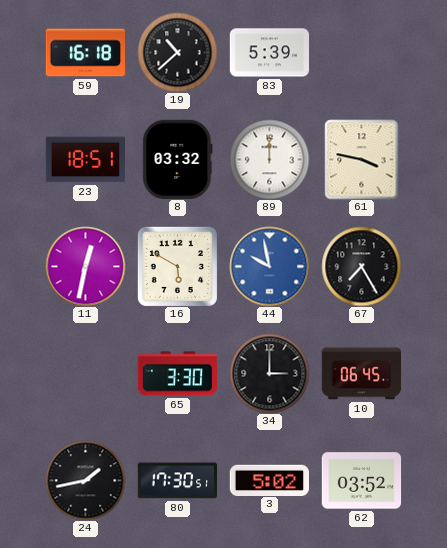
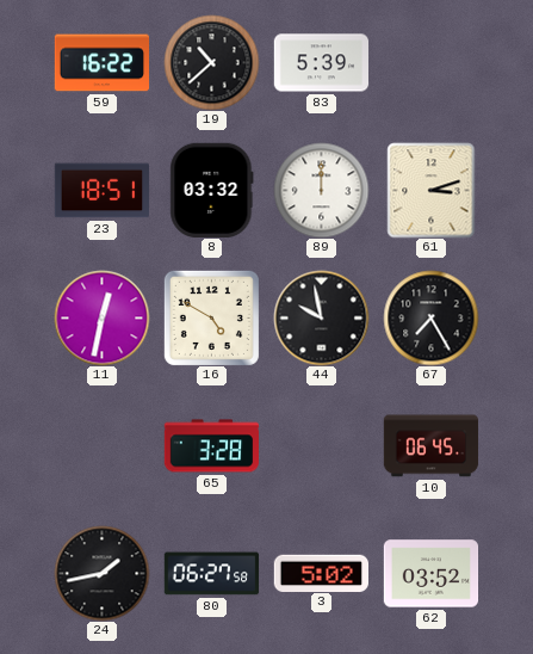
59: 16:18 -> 16:22 (101, 63)
61: 3:47 -> 3:12 (432, 190)
16: 5:50 -> 4:50 (211, 317)
44 dial: blue -> black (321, 317)
65: 3:30 -> 3:28 (211, 446)
34: 3:00 -> none (269, 373)
80: 17:30 -> 06:27 (211, 574)
